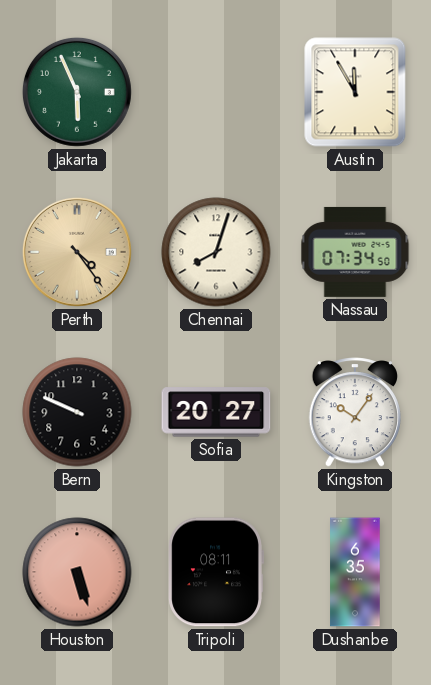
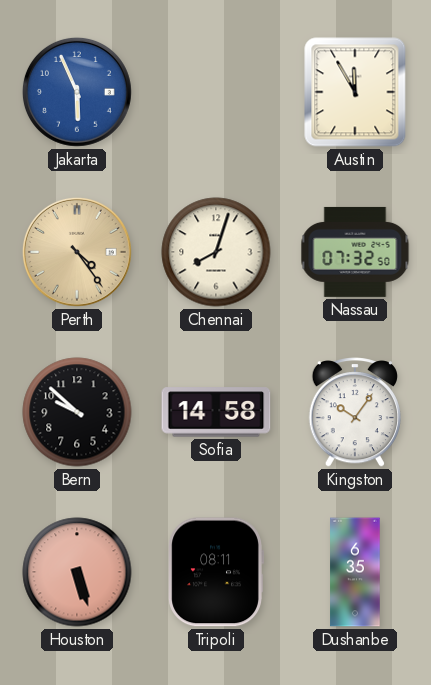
Jakarta dial: green -> blue (77, 92)
Nassau: 07:34 -> 07:32 (355, 252)
Bern: 9:49 -> 9:52 (77, 412)
Sofia: 20:27 -> 14:58 (216, 412)
